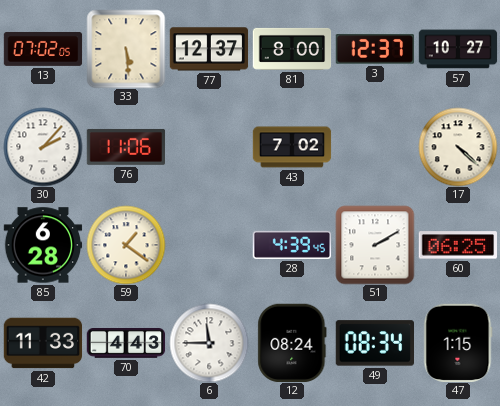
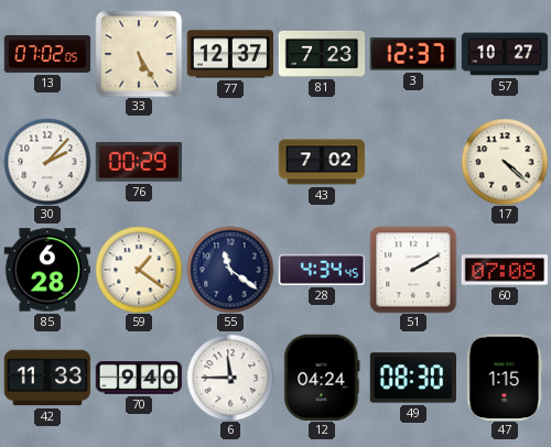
33: 5:29 -> 5:25 (139, 54)
81: 8:00 -> 7:23 (322, 54)
76: 11:06 -> 00:29 (139, 162)
55: none -> 11:21 (230, 270)
28: 4:39 -> 4:34 (322, 270)
60: 06:25 -> 07:08 (504, 270)
70: 4:43 -> 9:40 (139, 379)
12: 08:24 -> 04:24 (322, 377)
49: 08:34 -> 08:30 (412, 378)
